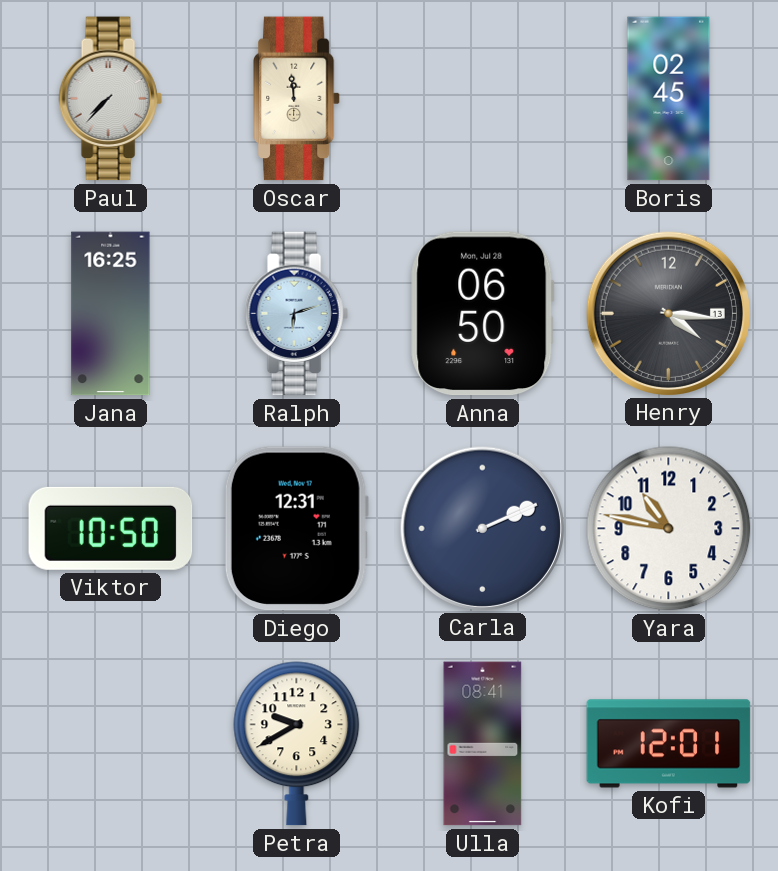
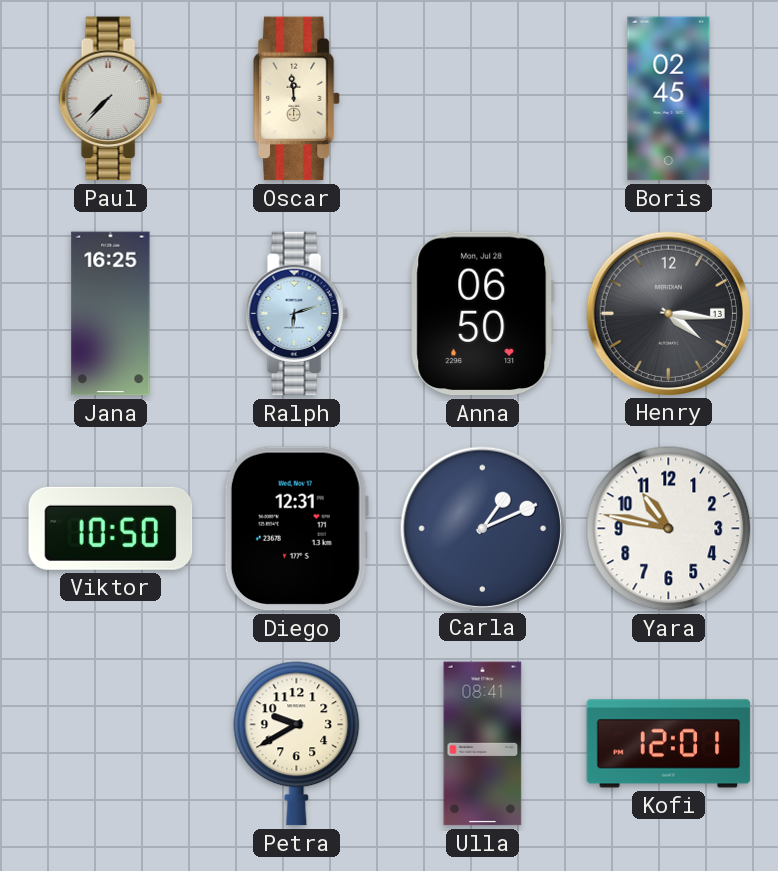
Carla: 2:11 -> 1:11 (482, 528)
